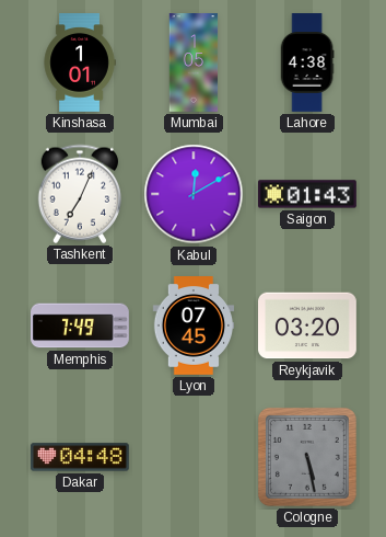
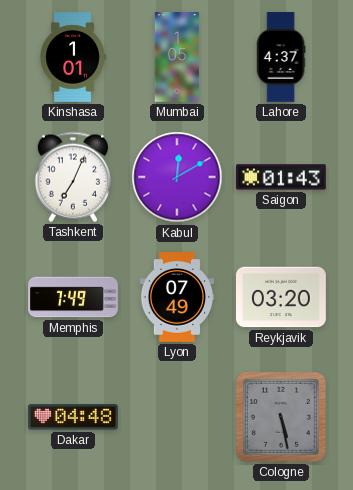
Lahore: 4:38 -> 4:37 (281, 57)
Lyon: 07:45 -> 07:49 (177, 297)
